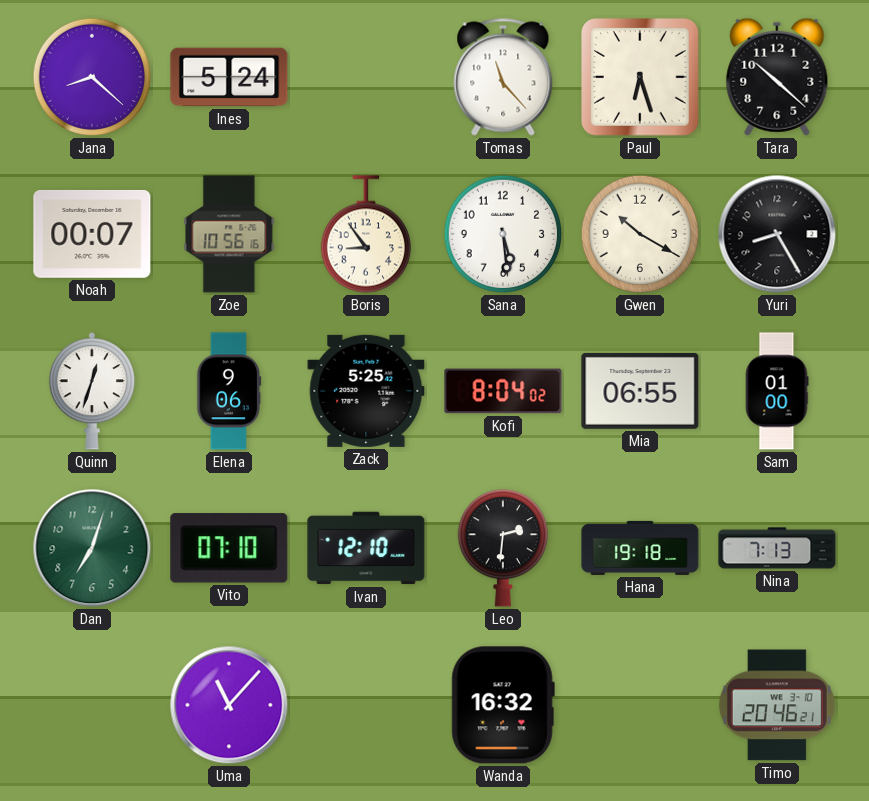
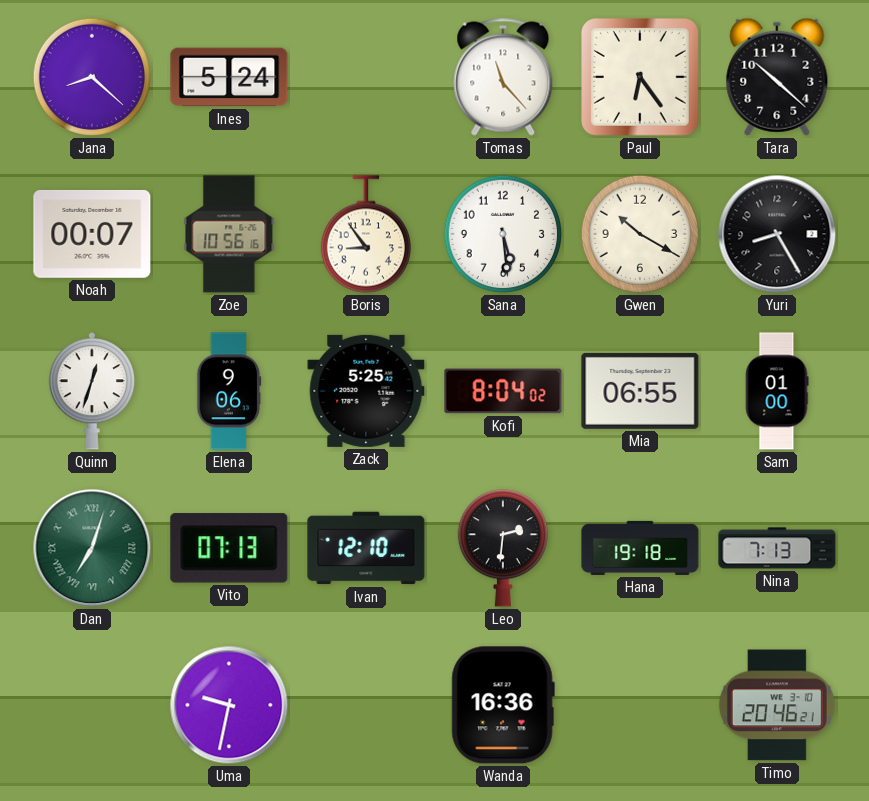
Paul: 6:27 -> 6:24 (641, 78)
Dan numerals: Arabic -> Roman (92, 548)
Vito: 07:10 -> 07:13 (229, 548)
Uma: 11:07 -> 9:32 (229, 705)
Wanda: 16:32 -> 16:36 (503, 705)
